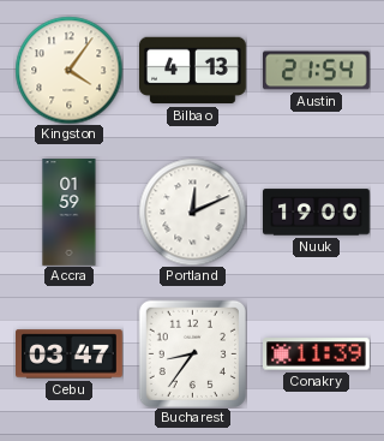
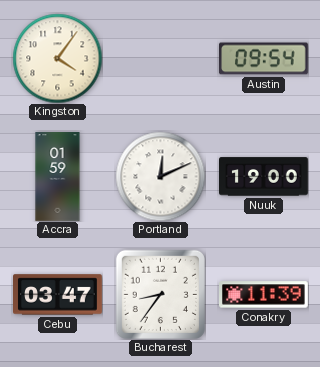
Bilbao: 4:13 -> none (193, 71)
Austin: 21:54 -> 09:54 (264, 59)
